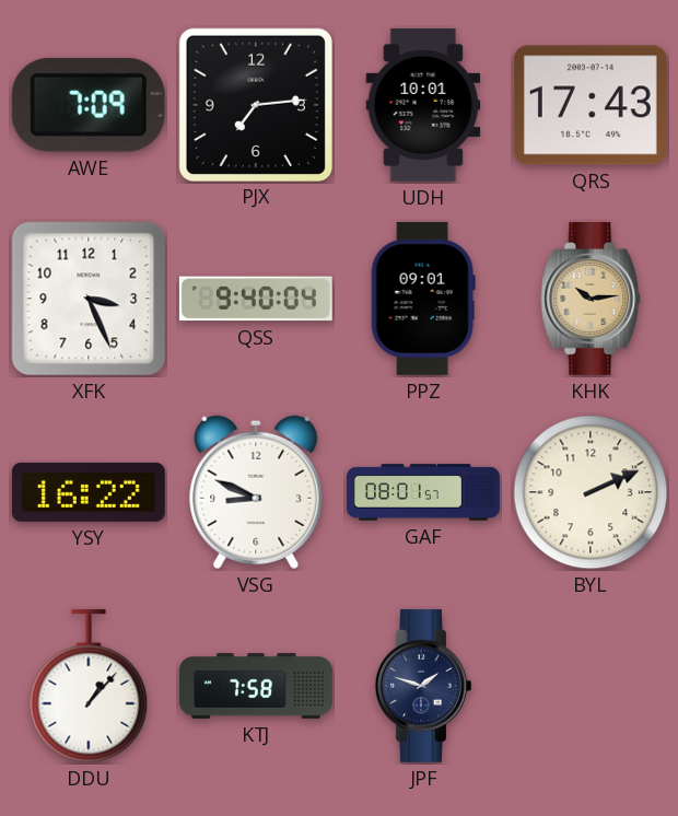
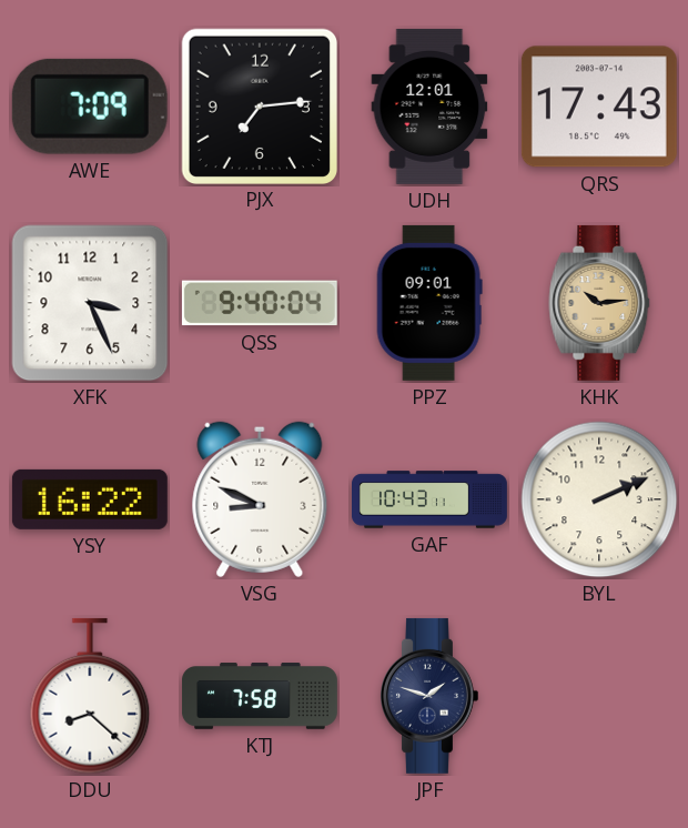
UDH: 10:01 -> 12:01 (429, 107)
GAF: 08:01 -> 10:43 (431, 499)
DDU: 1:07 -> 8:22 (90, 696)
